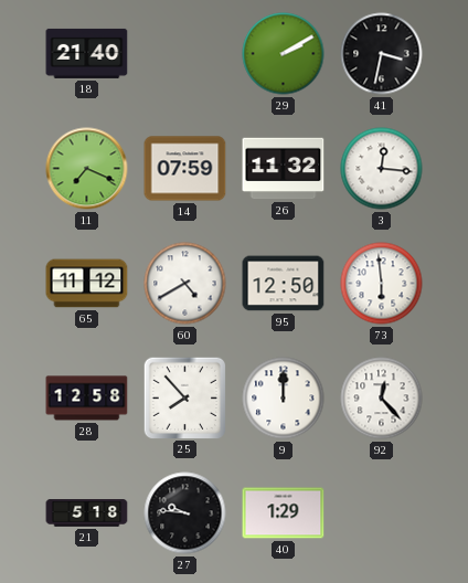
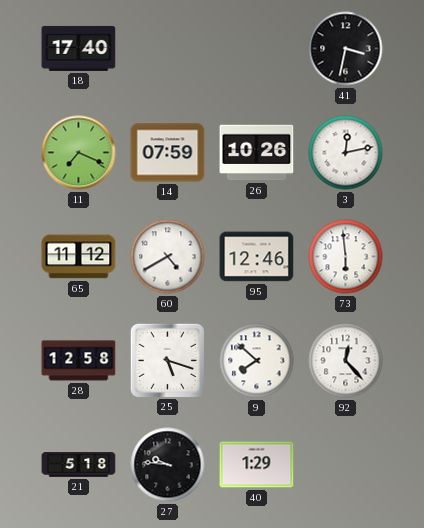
18: 21:40 -> 17:40 (79, 48)
29: 2:10 -> none (284, 54)
26: 11:32 -> 10:26 (257, 153)
3: 12:16 -> 12:13 (346, 153)
95: 12:50 -> 12:46 (257, 257)
25: 7:53 -> 5:18 (167, 360)
9: 12:00 -> 7:52 (257, 361)
